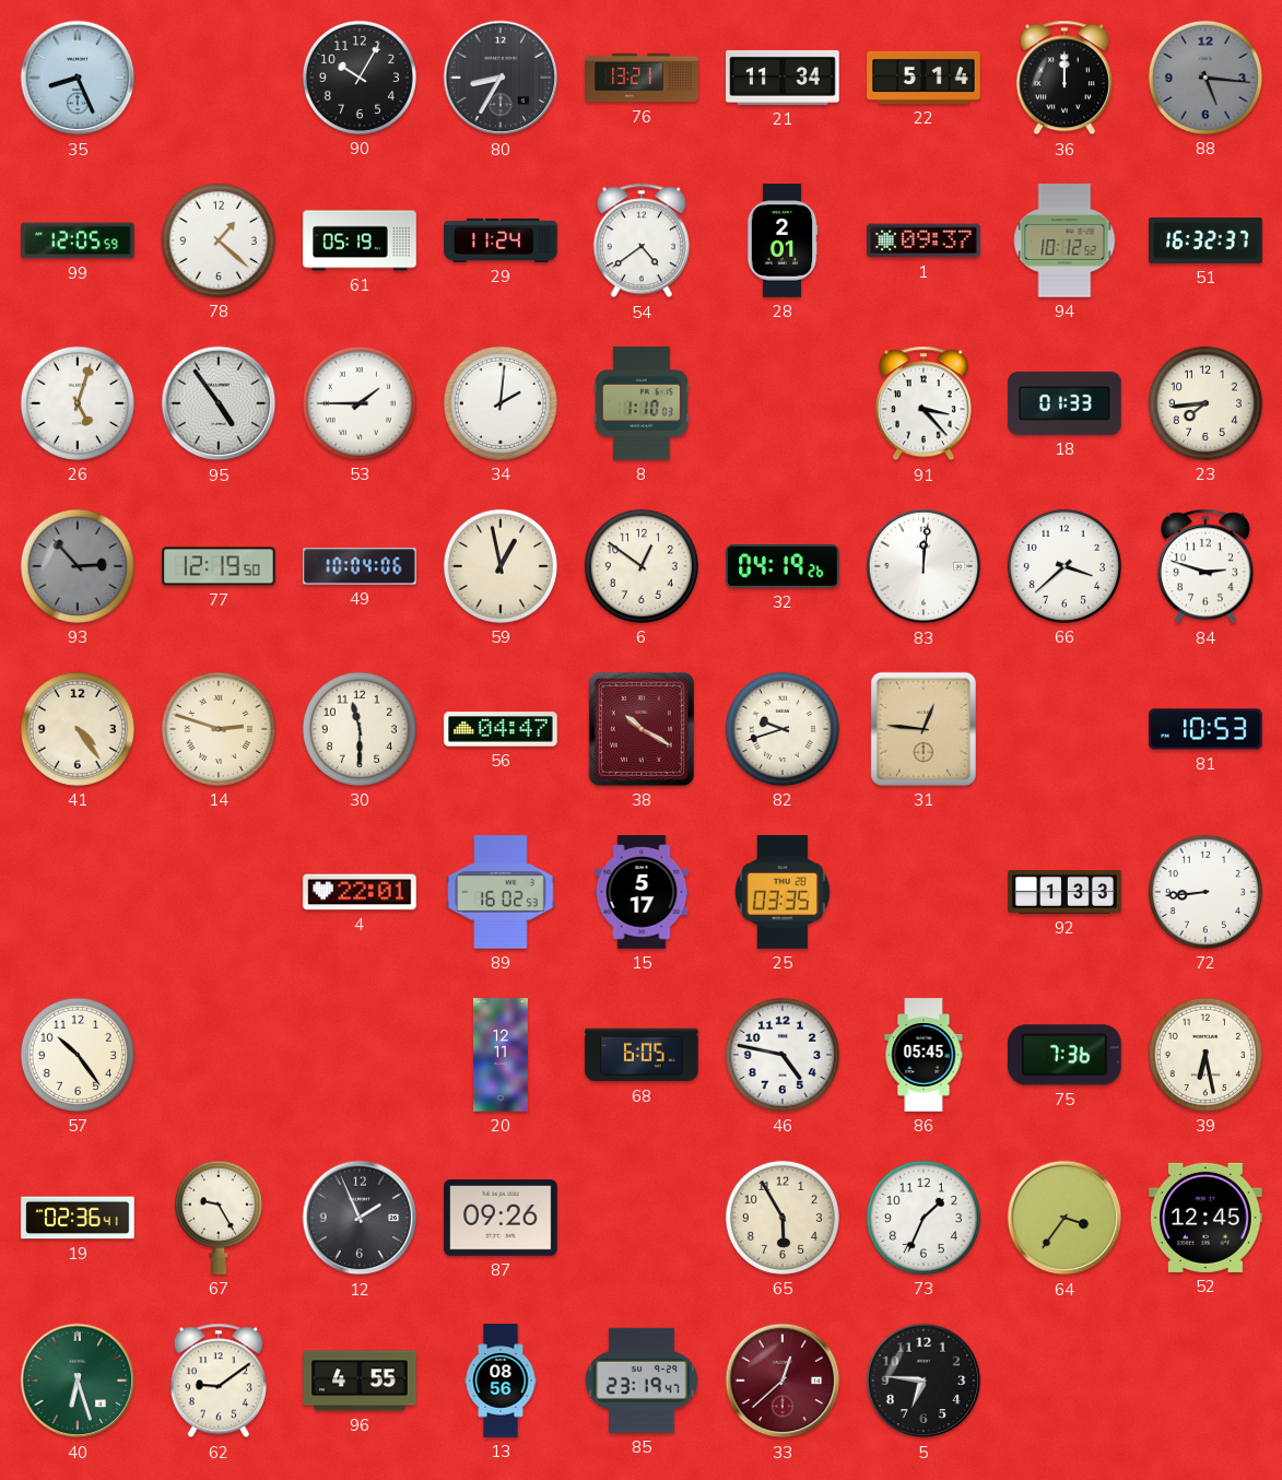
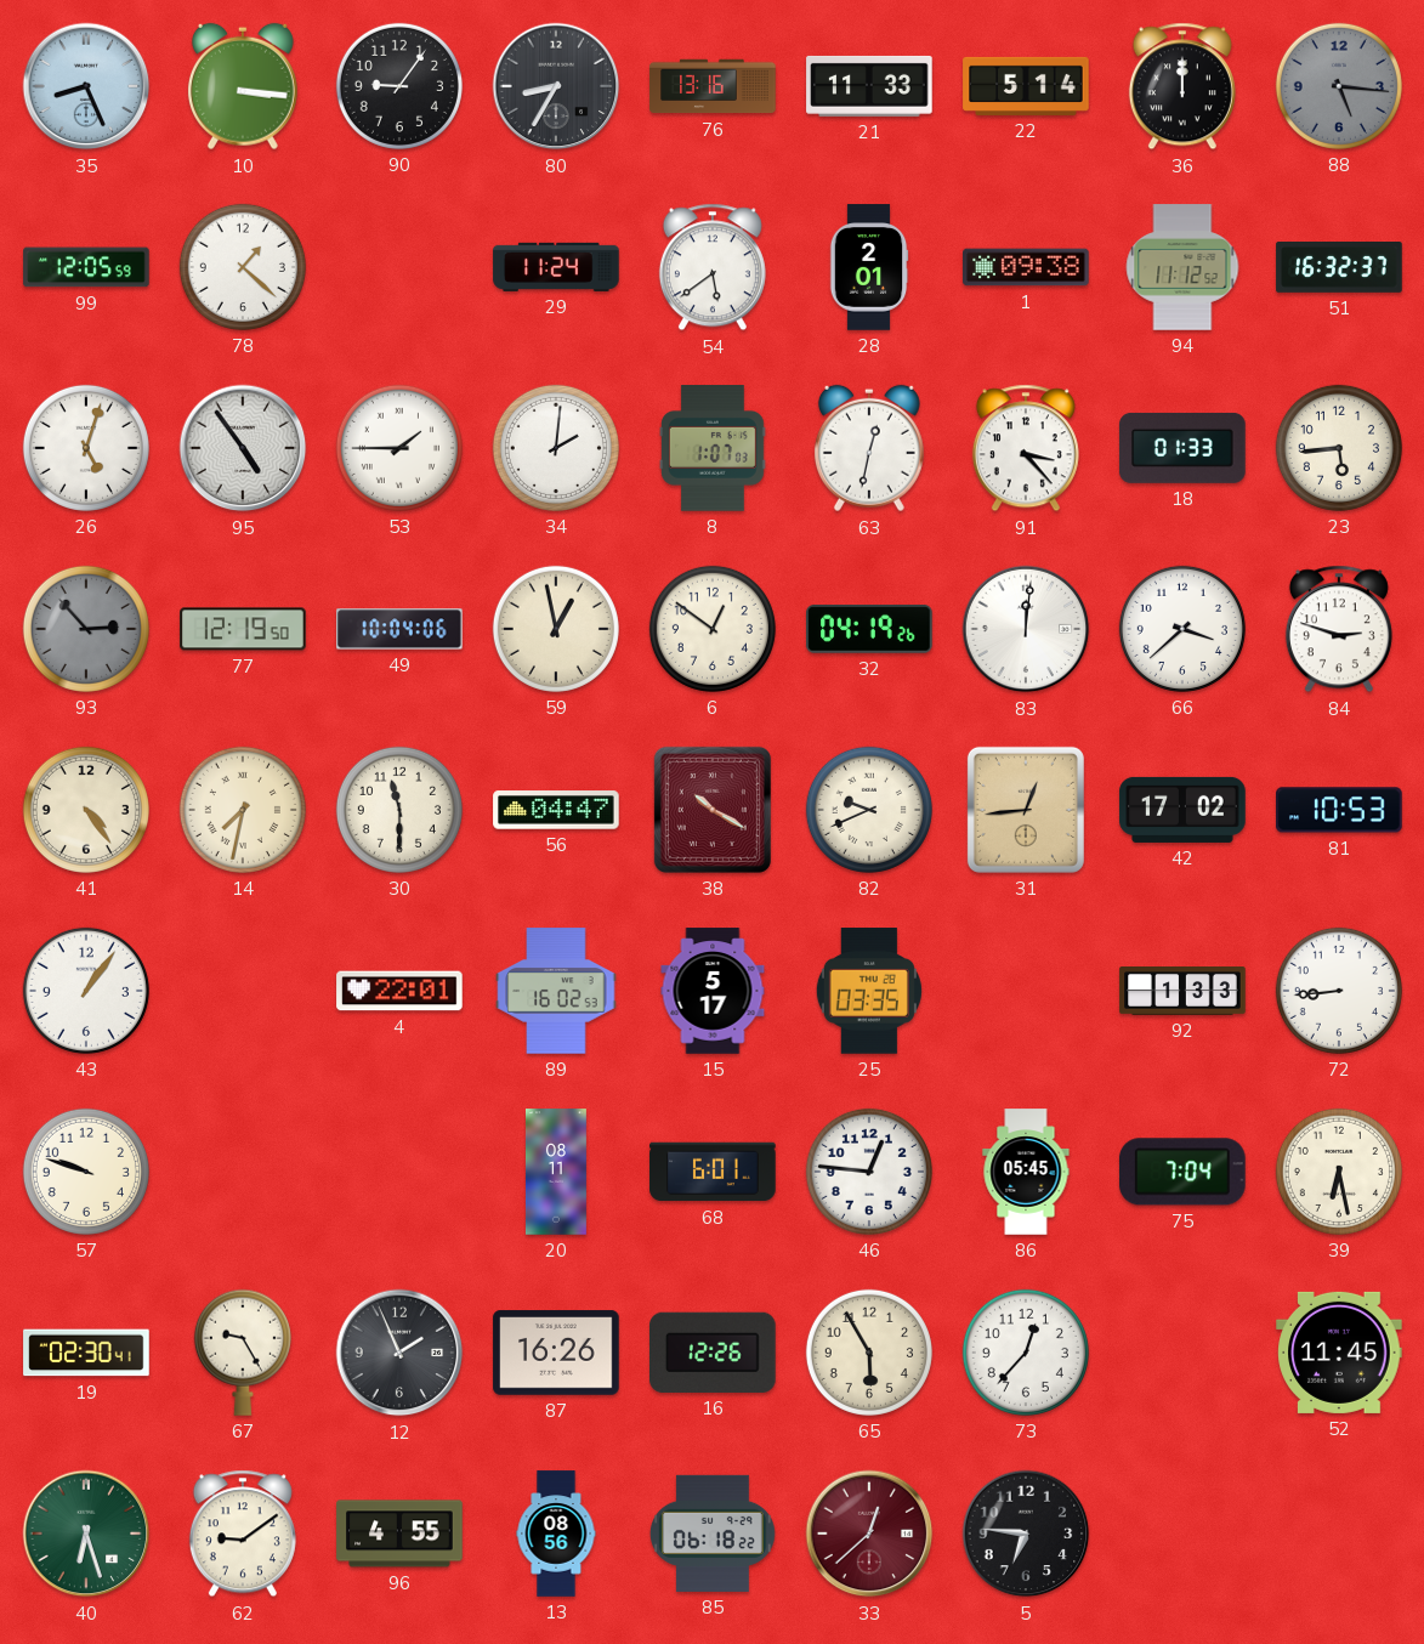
10: none -> 3:16 (243, 86)
90: 10:05 -> 9:06 (399, 86)
76: 13:21 -> 13:16 (713, 86)
21: 11:34 -> 11:33 (869, 86)
61: 05:19 -> none (360, 240)
54: 4:39 -> 5:39 (713, 267)
1: 09:37 -> 09:38 (1026, 267)
94: 10:12 -> 11:12 (1182, 267)
8: 1:10 -> 1:07 (713, 448)
63: none -> 12:32 (869, 448)
23: 7:44 -> 5:44 (1339, 448)
14: 2:48 -> 7:32 (243, 810)
82: 9:42 -> 9:41 (869, 810)
31: 12:46 -> 12:44 (1026, 810)
42: none -> 17:02 (1182, 810)
43: none -> 1:06 (86, 991)
57: 10:24 -> 9:48 (86, 1172)
20: 12:11 -> 08:11 (556, 1172)
68: 6:05 -> 6:01 (713, 1172)
46: 4:47 -> 12:46 (869, 1172)
75: 7:36 -> 7:04 (1184, 1172)
19: 02:36 -> 02:30 (86, 1353)
87: 09:26 -> 16:26 (556, 1353)
16: none -> 12:26 (714, 1353)
73: 1:34 -> 12:37 (1026, 1353)
64: 3:36 -> none (1065, 1218)
52: 12:45 -> 11:45 (1339, 1353)
85: 23:19 -> 06:18 (713, 1534)
